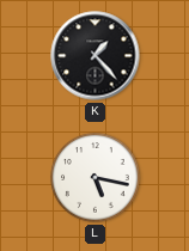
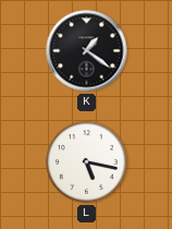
K: 1:23 -> 1:21 (87, 51)
